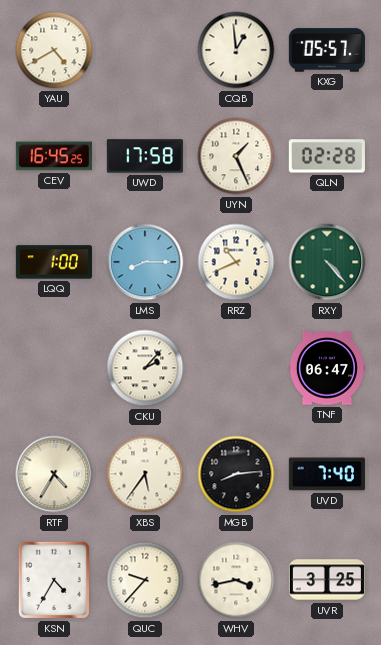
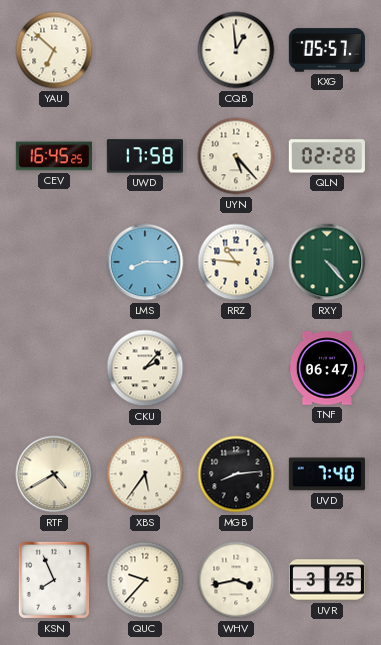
YAU: 4:40 -> 6:52 (54, 50)
UYN: 1:26 -> 5:23 (236, 156)
LQQ: 1:00 -> none (54, 262)
RRZ: 10:41 -> 10:46 (236, 262)
RTF: 4:35 -> 4:40 (54, 474)
KSN: 4:35 -> 7:56 (54, 580)
